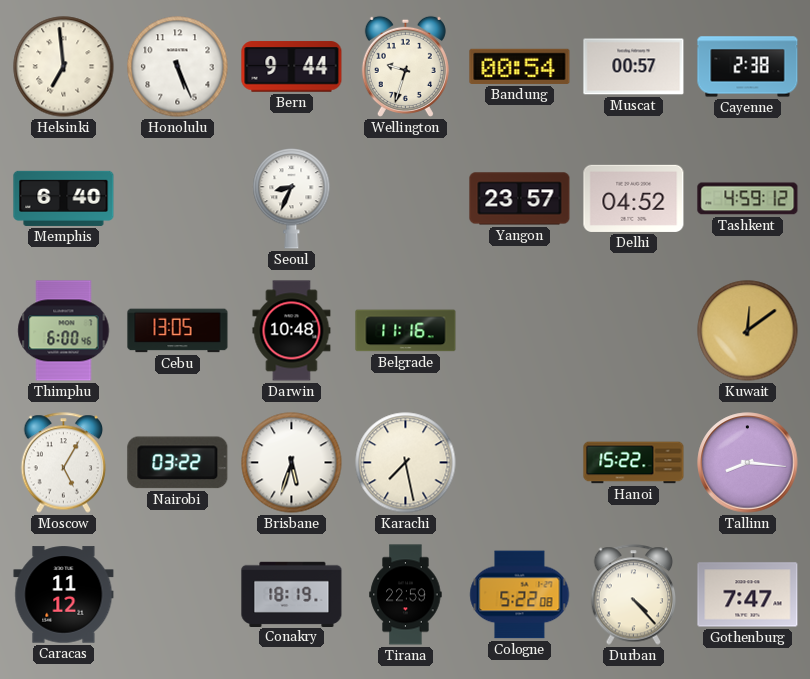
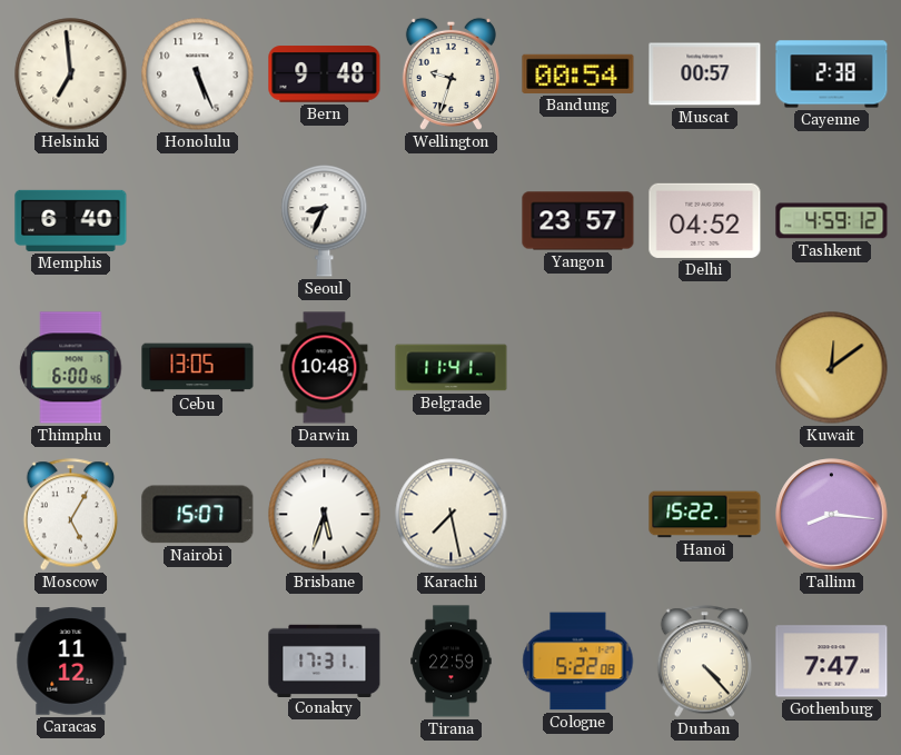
Bern: 9:44 -> 9:48 (325, 74)
Belgrade: 11:16 -> 11:41 (452, 368)
Nairobi: 03:22 -> 15:07 (198, 515)
Conakry: 18:19 -> 17:31 (325, 660)
